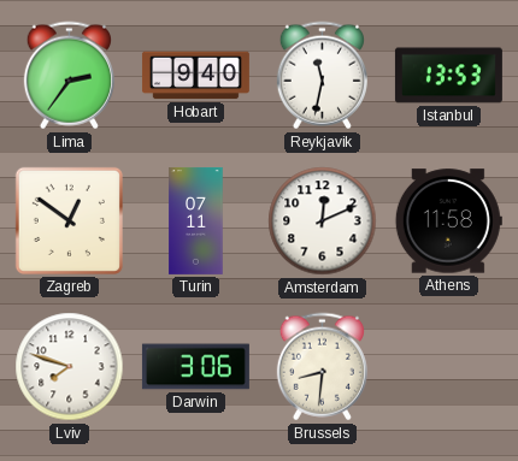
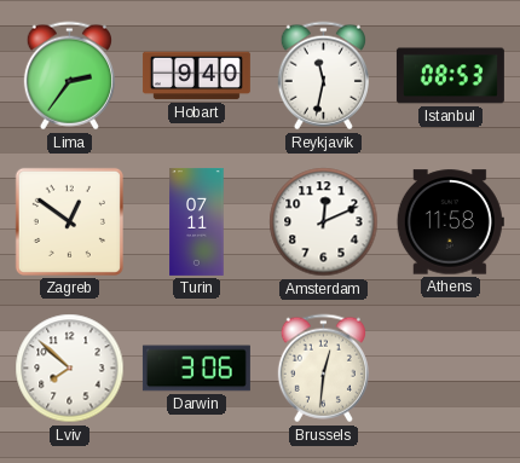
Istanbul: 13:53 -> 08:53 (450, 76)
Lviv: 7:48 -> 7:52 (70, 369)
Brussels: 8:31 -> 12:31 (323, 369)
